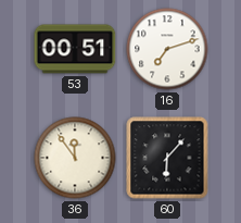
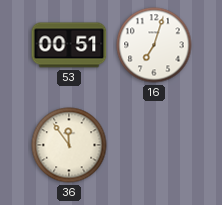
16: 7:12 -> 7:03 (154, 45)
60: 6:07 -> none (167, 158)
